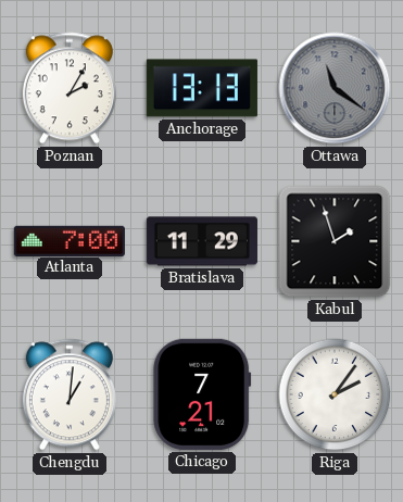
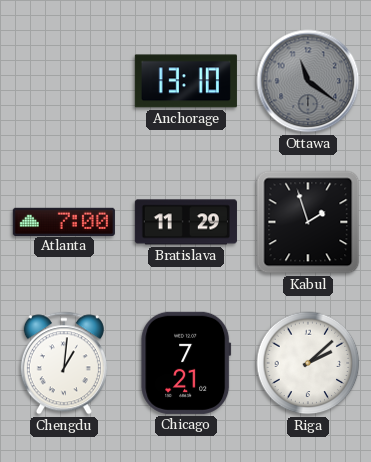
Poznan: 2:05 -> none (70, 88)
Anchorage: 13:13 -> 13:10 (186, 81)
Riga: 2:06 -> 2:08 (308, 363)
